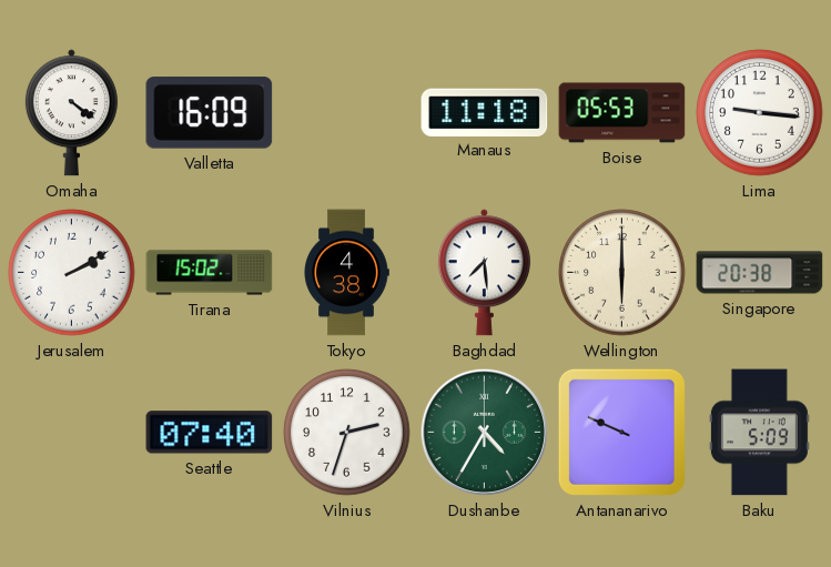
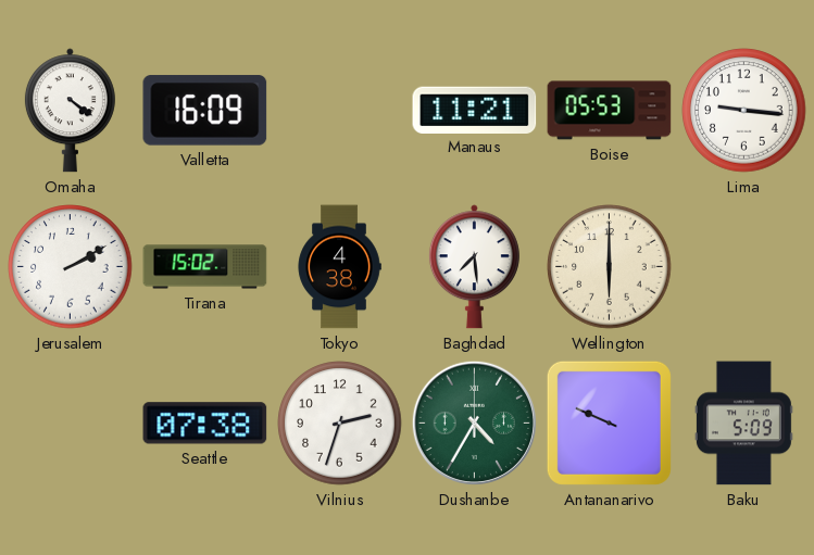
Manaus: 11:18 -> 11:21 (475, 110)
Singapore: 20:38 -> none (760, 273)
Seattle: 07:40 -> 07:38 (205, 424)
